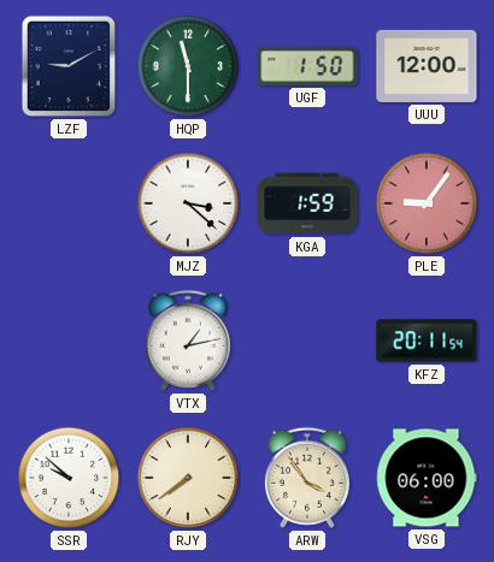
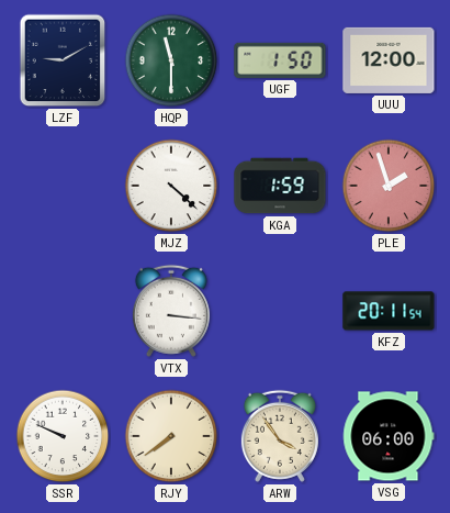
MJZ: 3:22 -> 4:22 (171, 186)
PLE: 9:06 -> 1:57 (389, 186)
VTX: 1:13 -> 3:16 (171, 311)
SSR: 9:52 -> 9:49 (63, 436)
